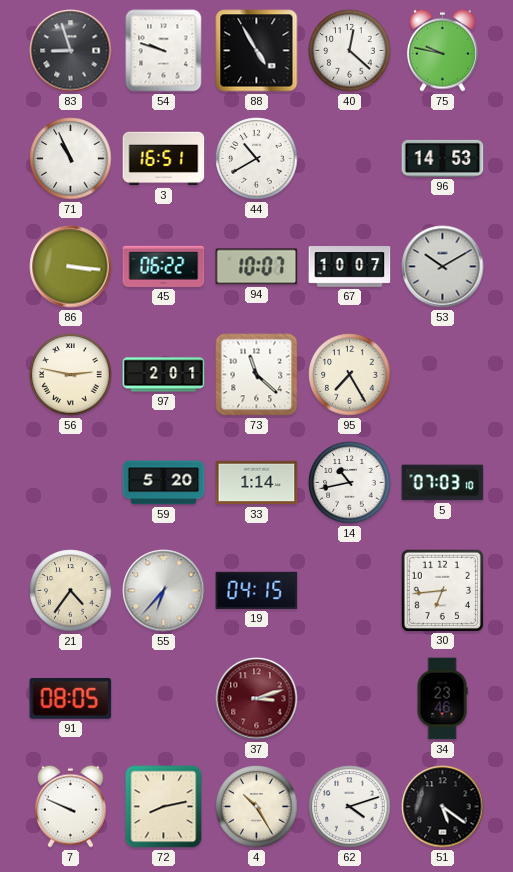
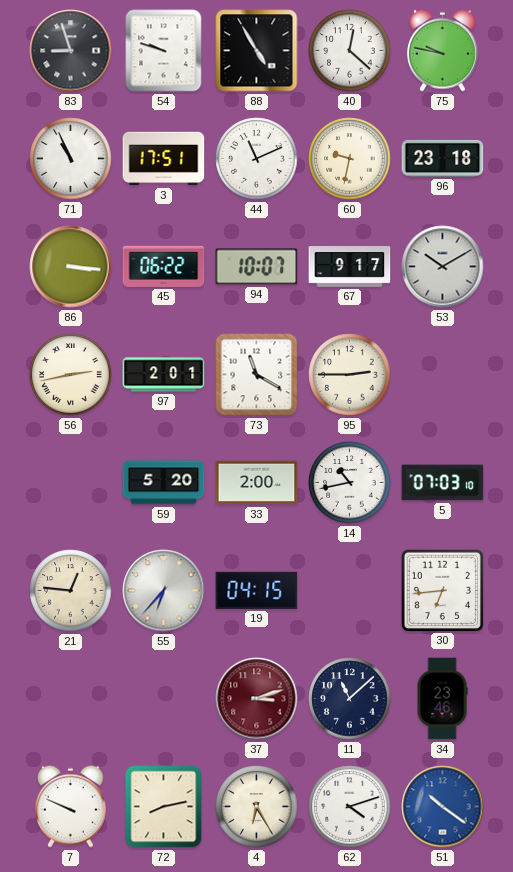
3: 16:51 -> 17:51 (164, 159)
44: 10:40 -> 11:11 (257, 159)
60: none -> 9:32 (350, 159)
96: 14:53 -> 23:18 (443, 158)
67: 10:07 -> 9:17 (350, 267)
56: 2:47 -> 2:43 (71, 375)
73: 11:22 -> 11:20 (257, 375)
95: 7:25 -> 2:45 (350, 375)
33: 1:14 -> 2:00 (257, 483)
21: 4:36 -> 12:46 (71, 591)
91: 08:05 -> none (71, 699)
11: none -> 11:08 (350, 699)
4: 10:25 -> 6:25 (257, 807)
51: 5:21 -> 10:21 (443, 807)
51 dial: black -> blue (443, 807)
